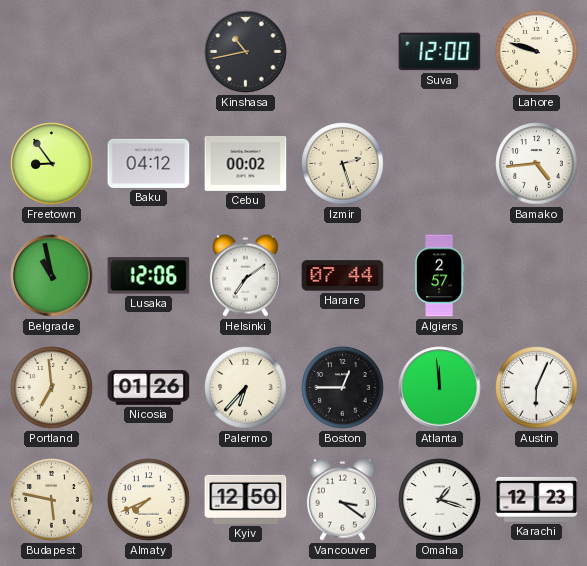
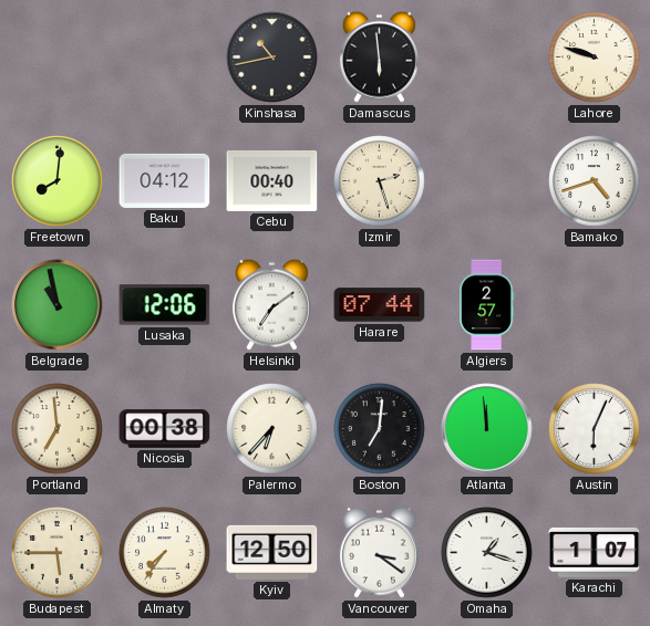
Damascus: none -> 5:59 (379, 56)
Suva: 12:00 -> none (440, 52)
Freetown: 8:54 -> 8:01 (58, 181)
Cebu: 00:02 -> 00:40 (272, 180)
Bamako: 4:44 -> 4:42 (595, 181)
Nicosia: 01:26 -> 00:38 (165, 429)
Boston: 12:45 -> 7:01 (380, 429)
Budapest: 5:47 -> 5:45 (58, 553)
Almaty: 7:41 -> 7:36 (165, 553)
Karachi: 12:23 -> 1:07 (595, 552)
